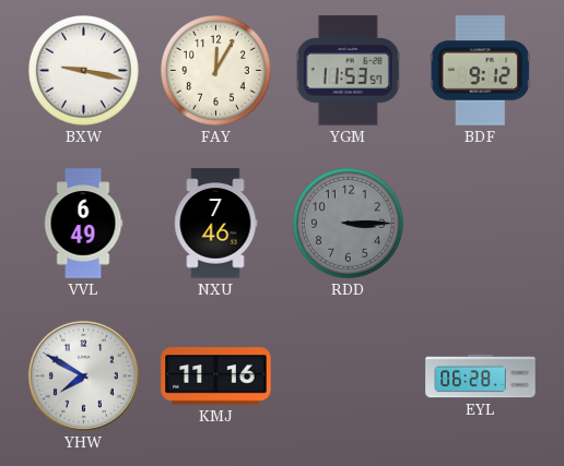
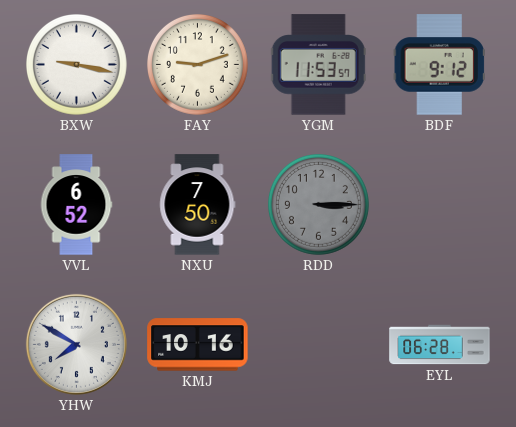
FAY: 12:05 -> 9:12 (198, 65)
VVL: 6:49 -> 6:52 (76, 205)
NXU: 7:46 -> 7:50 (198, 205)
KMJ: 11:16 -> 10:16 (198, 345)
